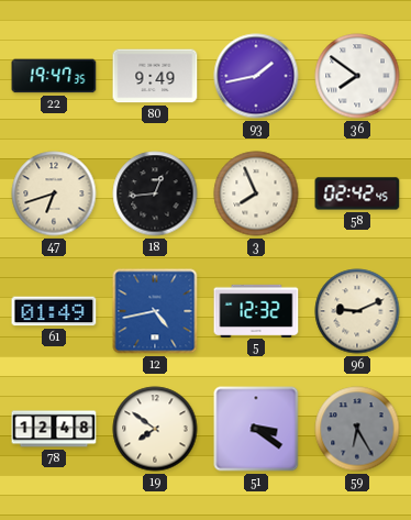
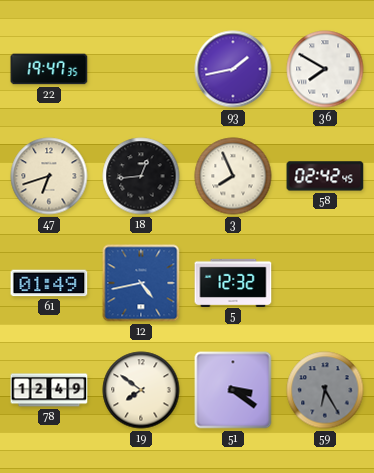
80: 9:49 -> none (155, 76)
36: 7:51 -> 7:50 (325, 69)
96: 9:11 -> none (357, 311)
78: 12:48 -> 12:49 (49, 390)
